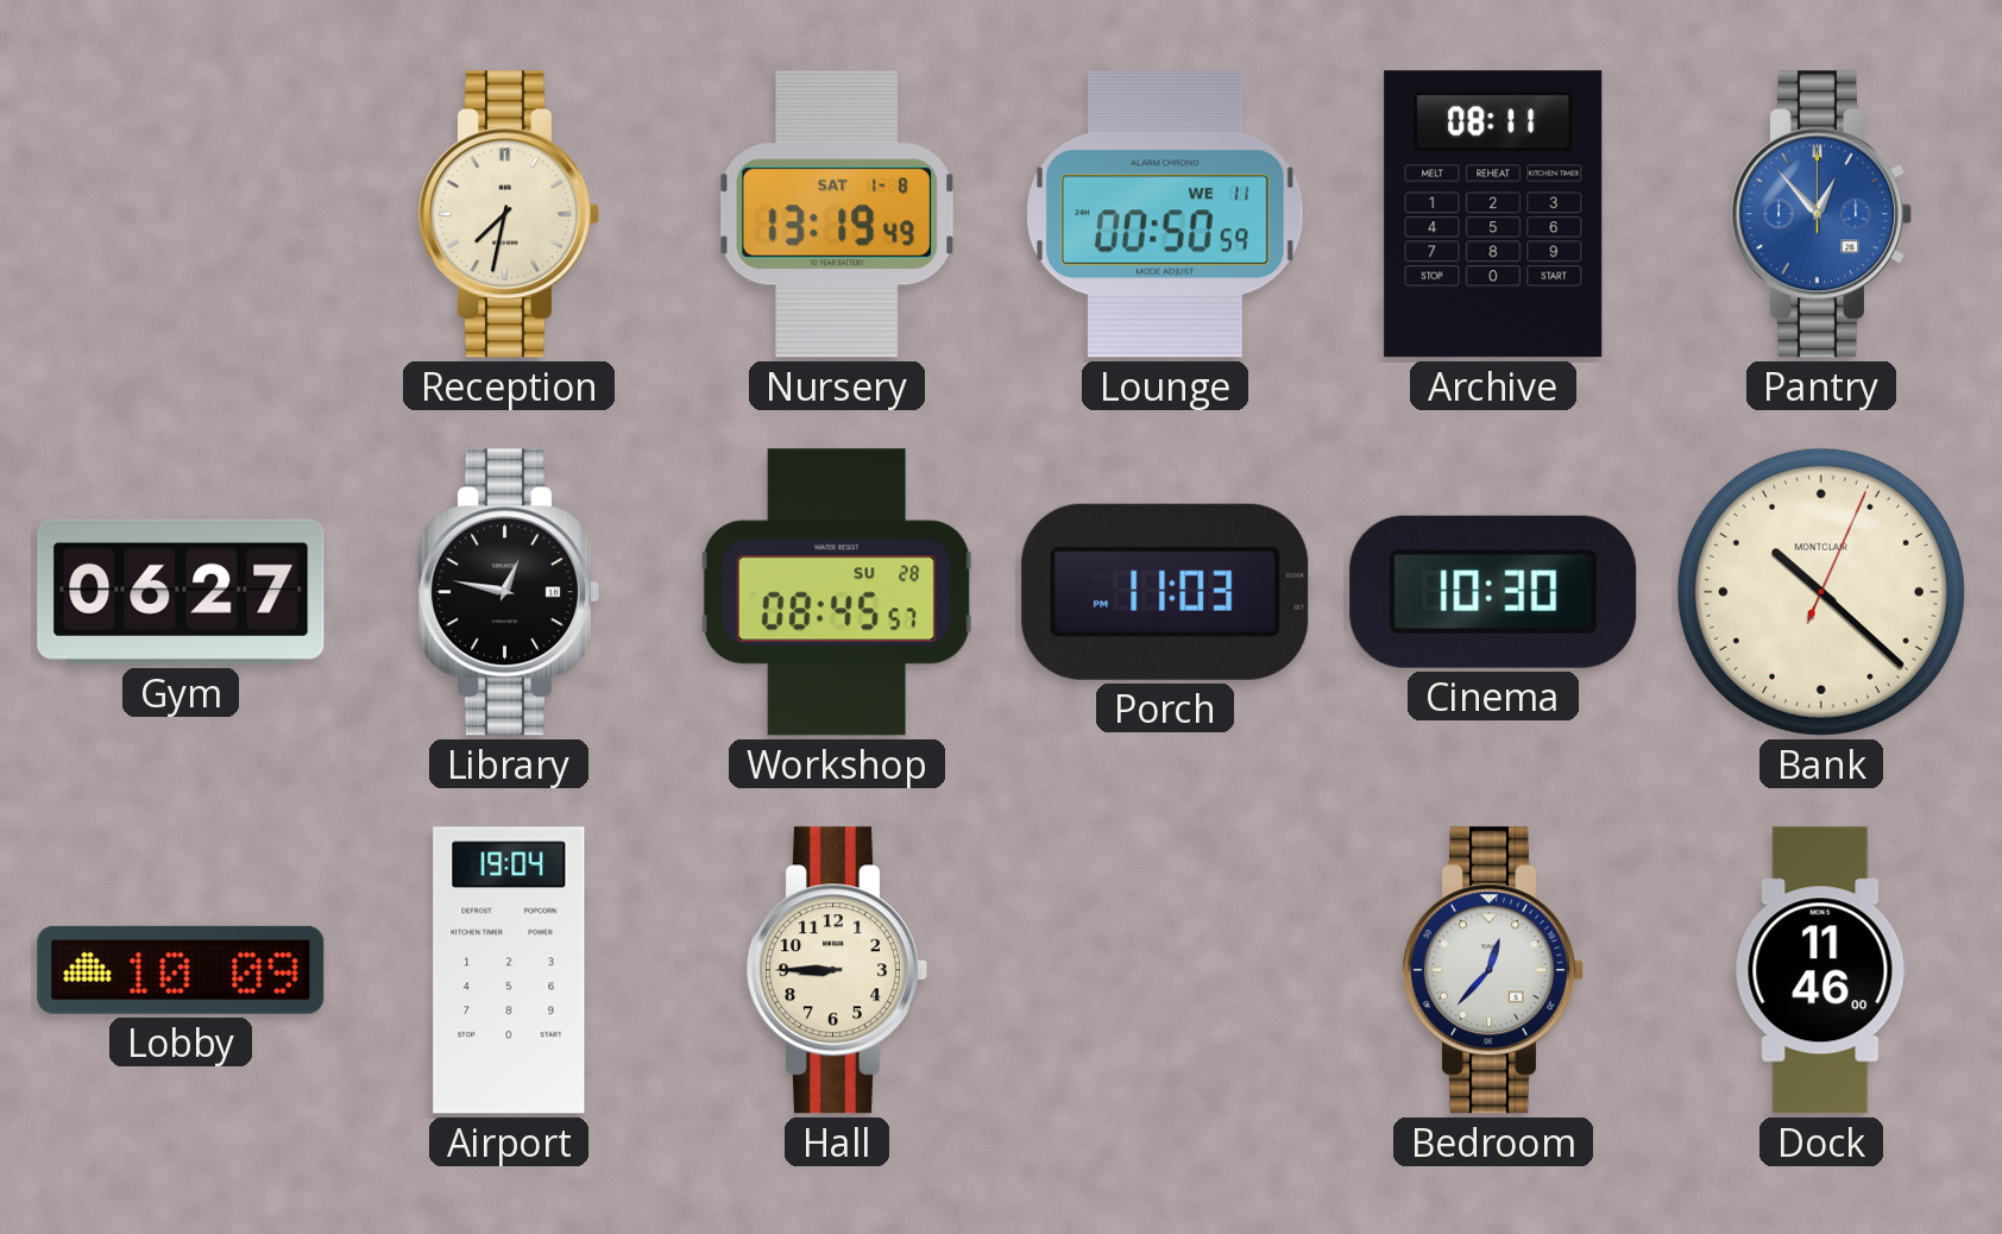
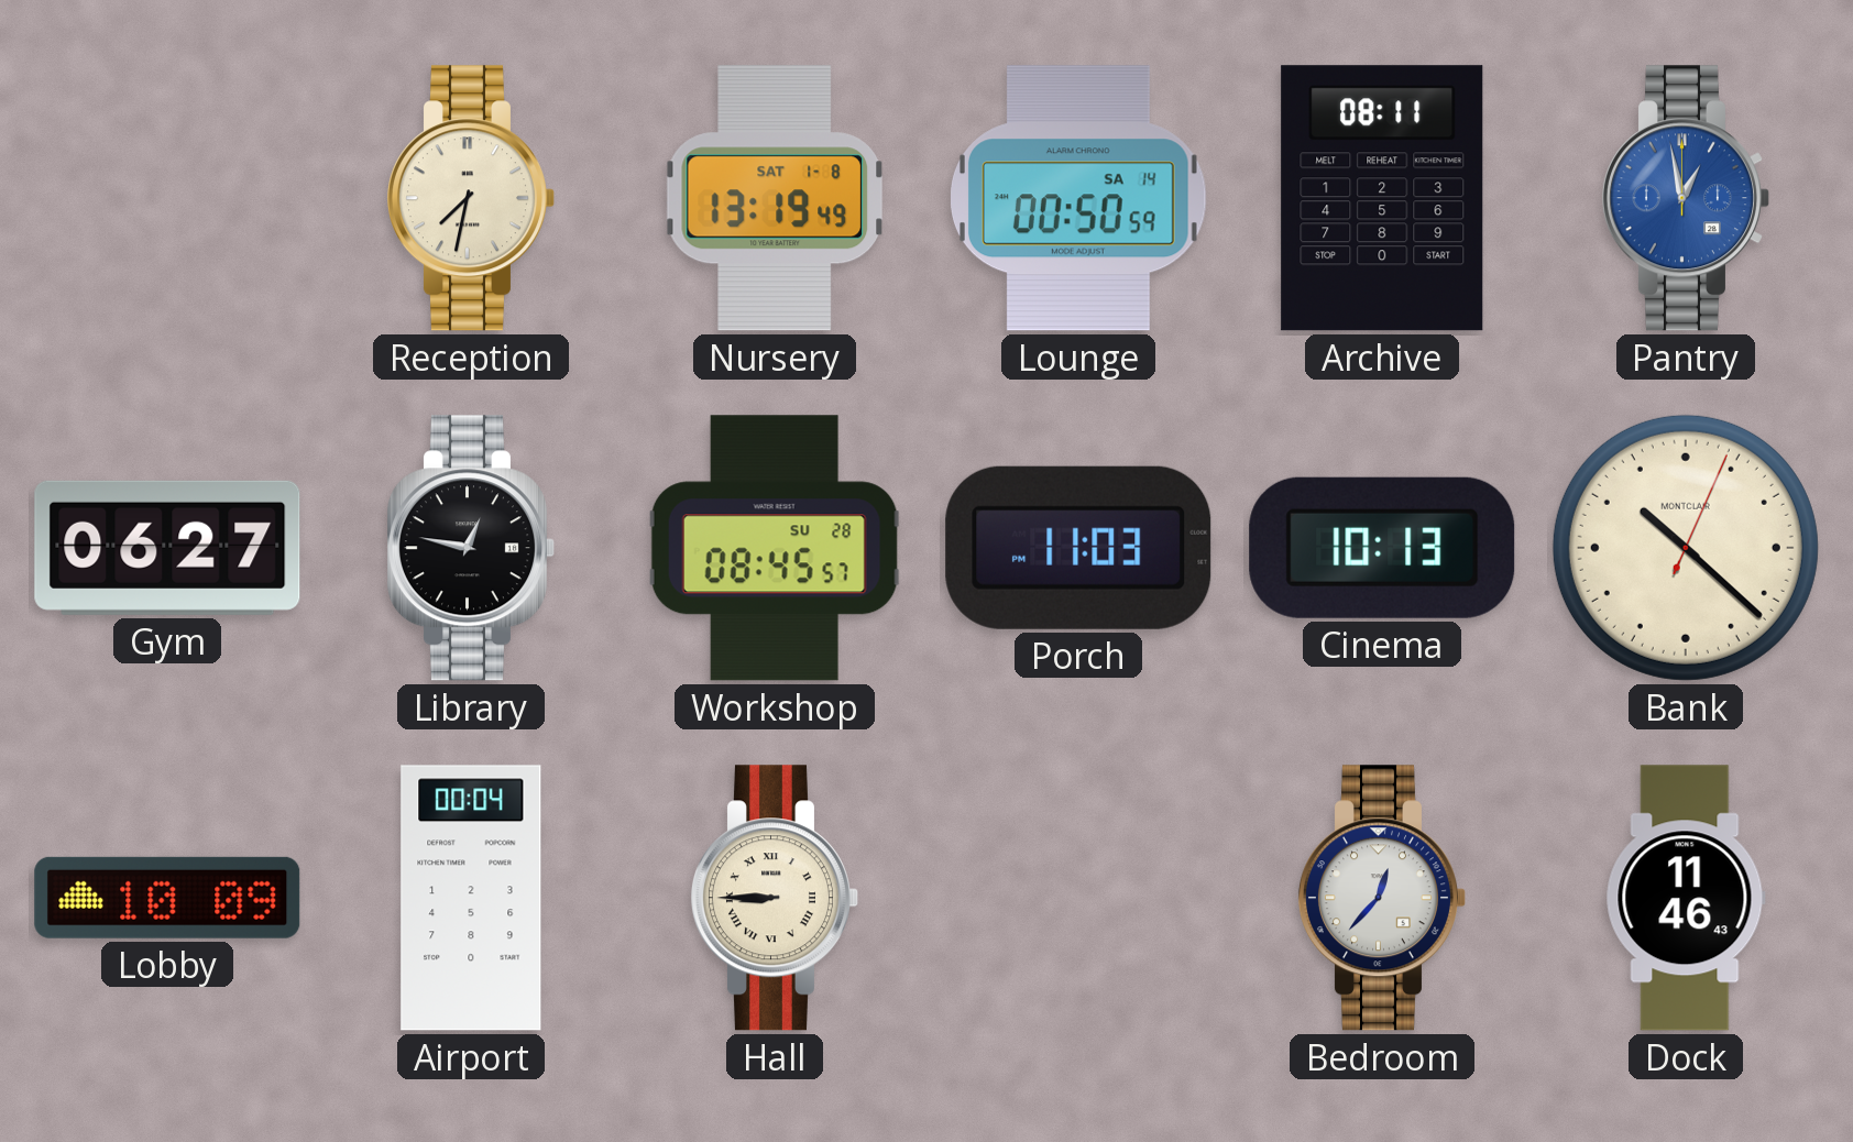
Lounge date: WE 11 -> SA 14 (1079, 198)
Pantry: 12:53 -> 12:58 (1686, 198)
Cinema: 10:30 -> 10:13 (1382, 548)
Airport: 19:04 -> 00:04 (471, 898)
Hall numerals: Arabic -> Roman (775, 898)
Dock: 11:46:00 -> 11:46:43 (1686, 898)
